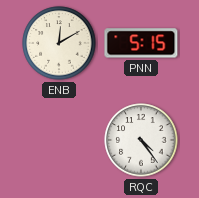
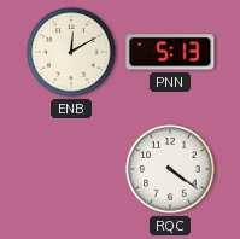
PNN: 5:15 -> 5:13 (170, 52)
RQC: 4:24 -> 4:21 (170, 169)
